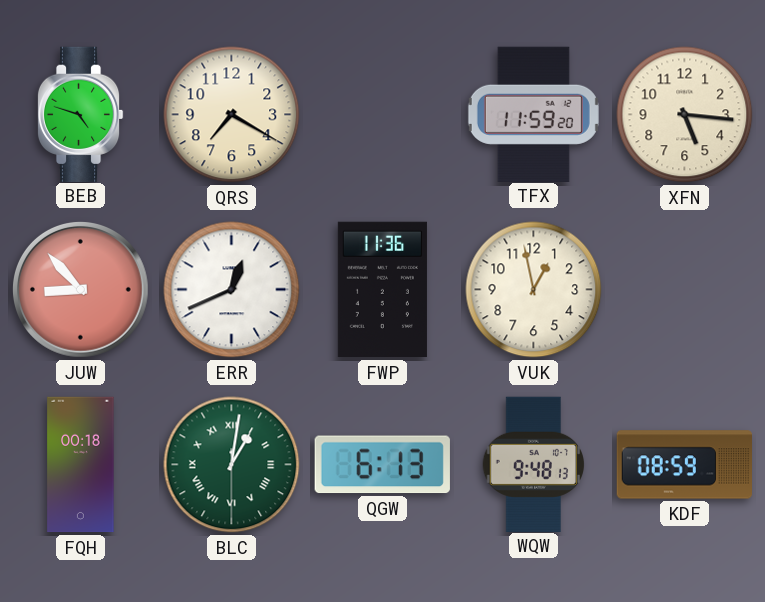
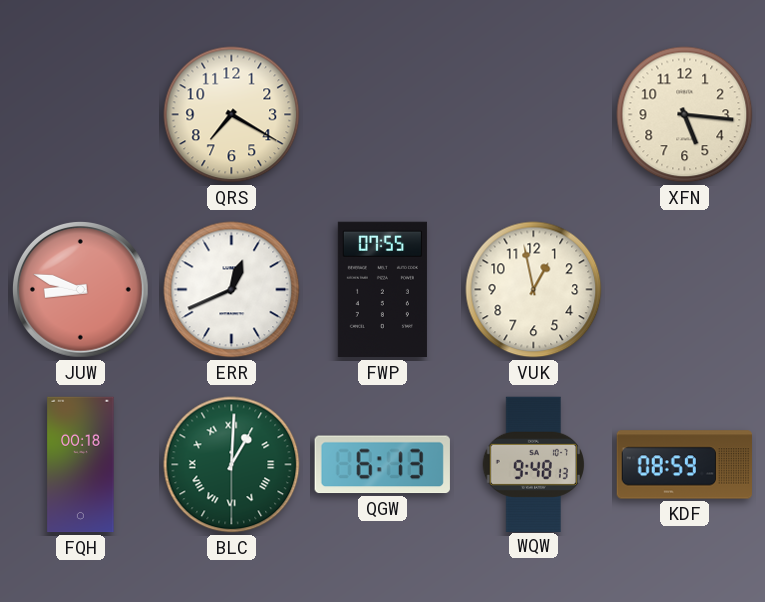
BEB: 4:48 -> none (80, 114)
TFX: 11:59 -> none (533, 114)
JUW: 8:53 -> 8:48 (80, 289)
FWP: 11:36 -> 07:55 (382, 290)
BLC: 1:01 -> 1:00 (232, 465)
